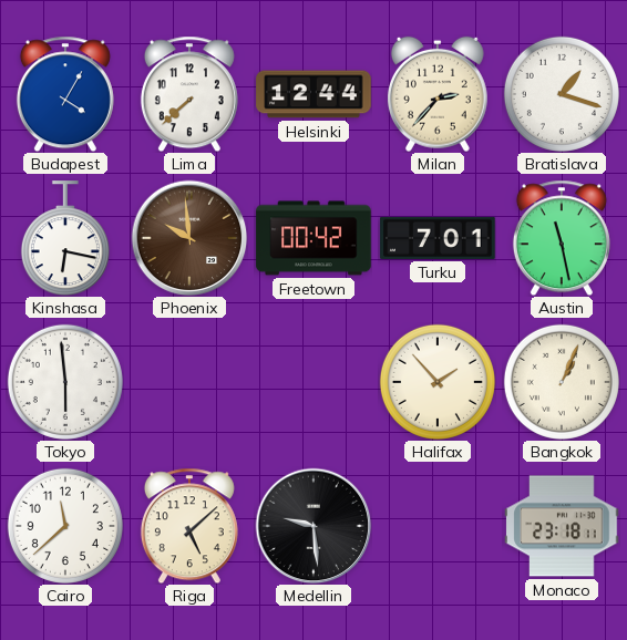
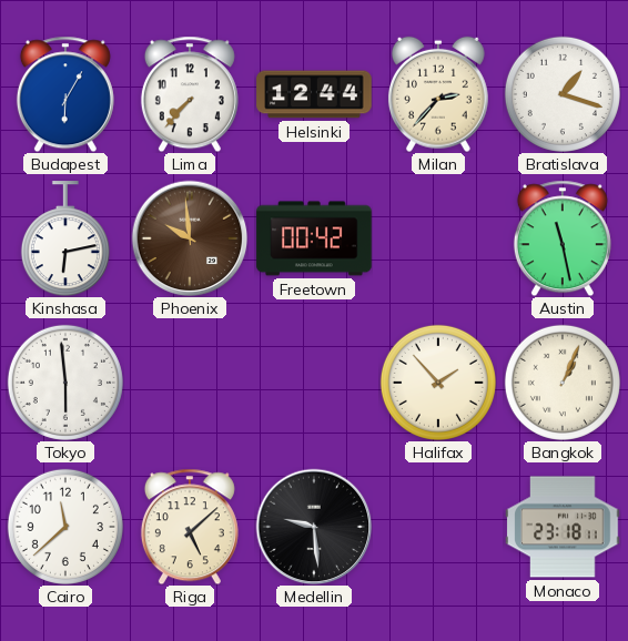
Budapest: 4:05 -> 6:05 (65, 94)
Lima: 7:38 -> 7:37 (190, 94)
Kinshasa: 6:17 -> 6:13 (65, 238)
Turku: 7:01 -> none (438, 238)
